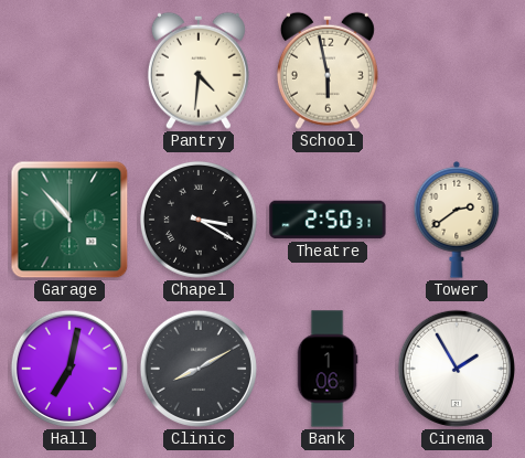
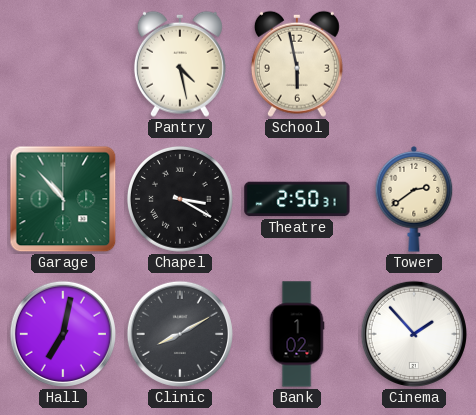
Pantry: 4:31 -> 4:28 (180, 64)
Bank: 1:06 -> 1:02 (297, 334)
Cinema: 1:55 -> 1:53 (414, 334)
